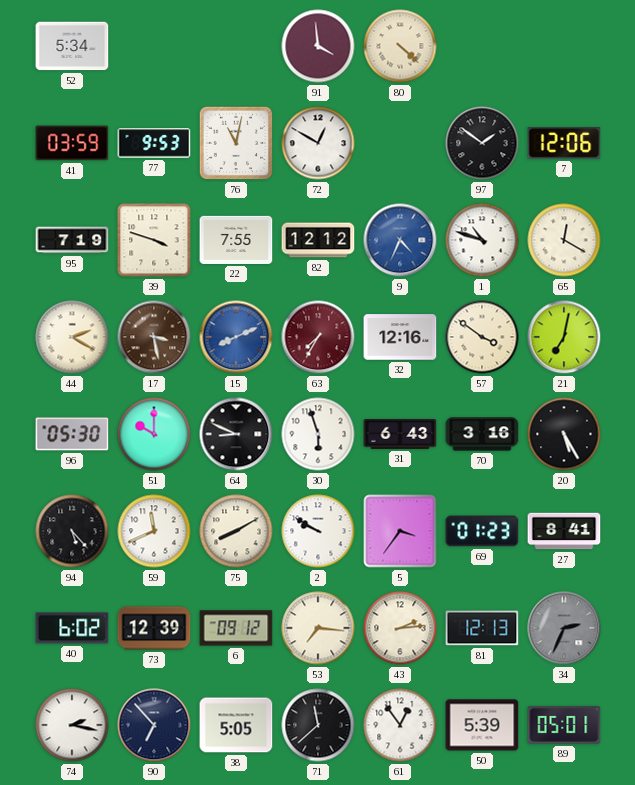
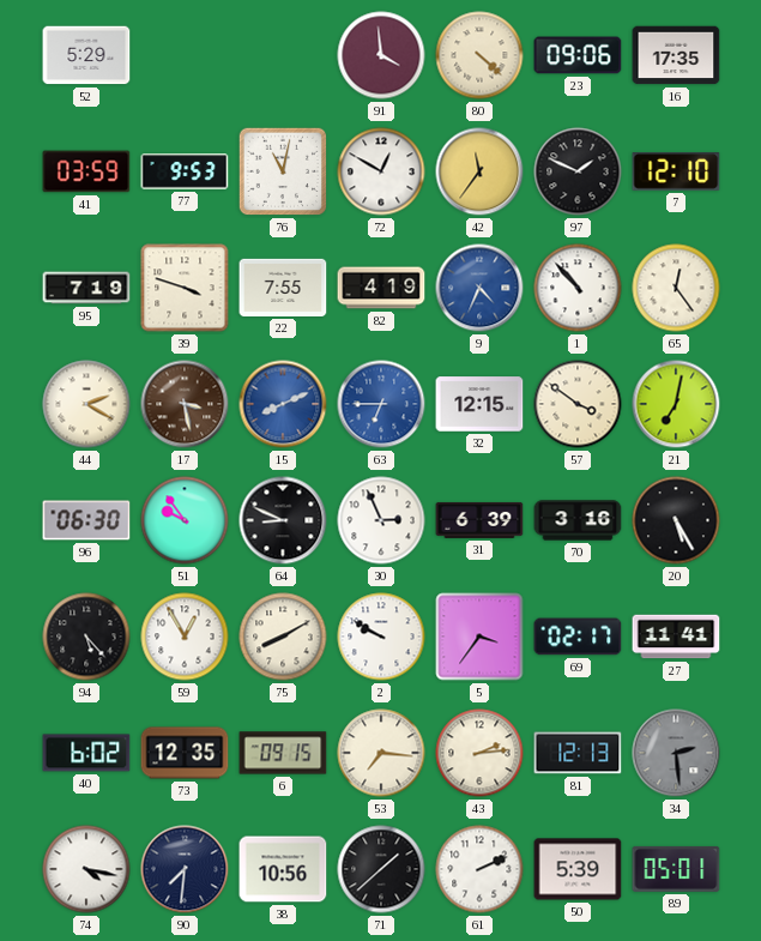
52: 5:34 -> 5:29 (86, 55)
23: none -> 09:06 (578, 55)
16: none -> 17:35 (676, 55)
42: none -> 11:36 (479, 171)
97: 1:51 -> 1:49 (578, 171)
7: 12:06 -> 12:10 (676, 171)
82: 12:12 -> 4:19 (381, 288)
1: 10:48 -> 10:53 (578, 288)
65: 12:20 -> 12:24 (676, 288)
63: 7:35 -> 6:45 (381, 404)
63 dial: burgundy -> blue (381, 404)
32: 12:16 -> 12:15 (479, 404)
96: 05:30 -> 06:30 (86, 520)
51: 10:00 -> 9:54 (185, 520)
30: 5:57 -> 2:56 (381, 520)
31: 6:43 -> 6:39 (479, 520)
59: 11:41 -> 12:55 (185, 637)
69: 01:23 -> 02:17 (578, 637)
27: 8:41 -> 11:41 (676, 637)
73: 12:39 -> 12:35 (185, 753)
6: 09:12 -> 09:15 (283, 753)
34: 2:34 -> 2:29 (676, 753)
74: 2:17 -> 4:17 (86, 869)
90: 6:53 -> 7:31 (185, 869)
38: 5:05 -> 10:56 (283, 869)
71: 11:38 -> 1:38 (381, 869)
61: 12:54 -> 2:11 (479, 869)
